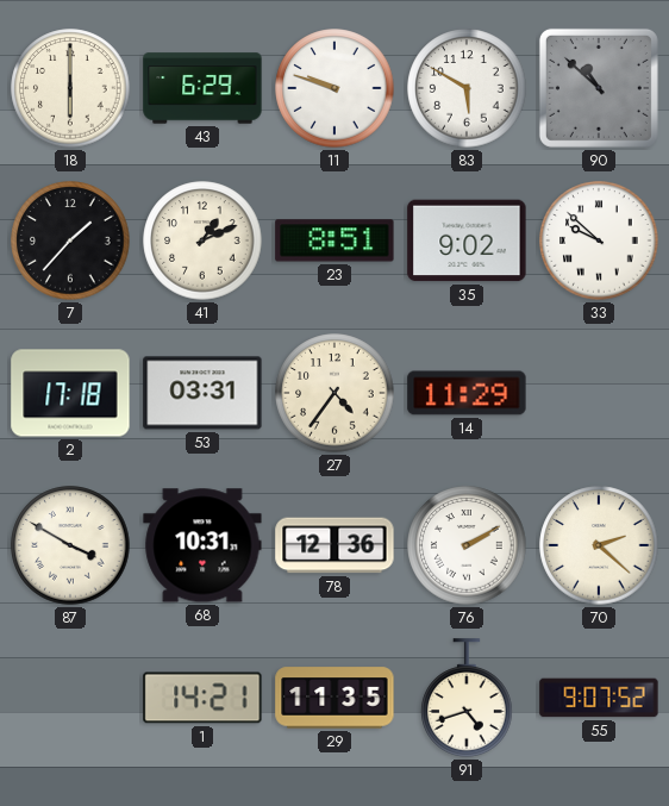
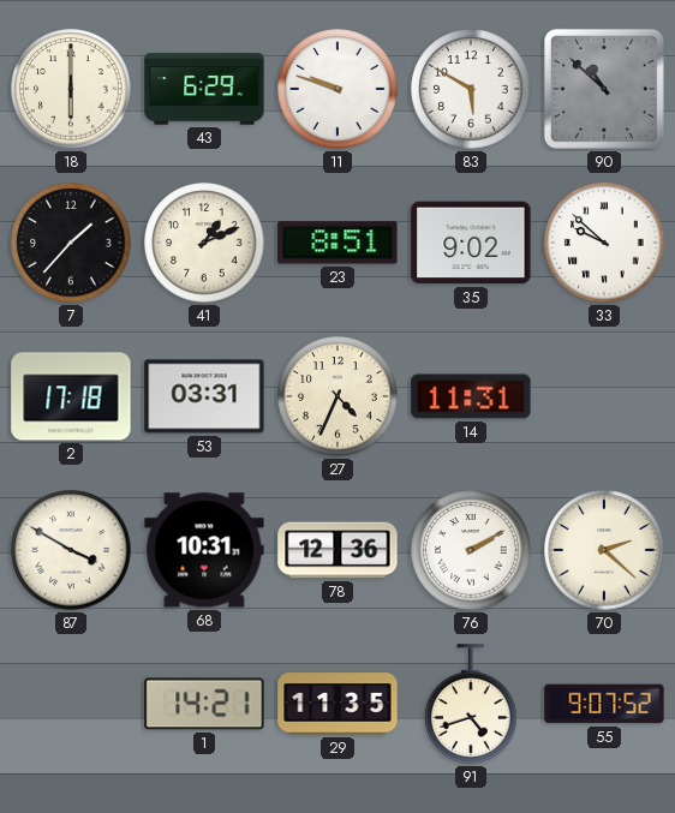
27: 4:36 -> 4:34 (337, 396)
14: 11:29 -> 11:31 (471, 396)
